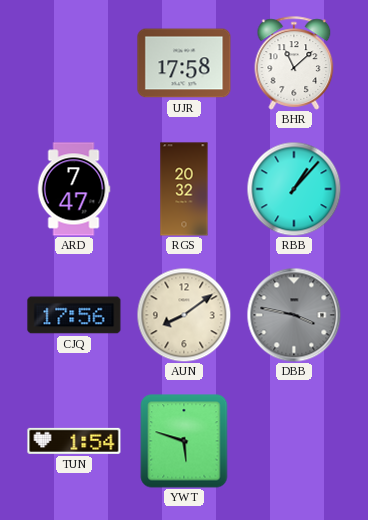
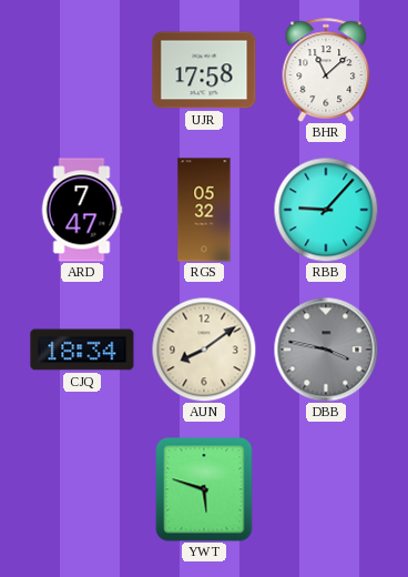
RGS: 20:32 -> 05:32 (204, 210)
RBB: 1:07 -> 9:07 (326, 210)
CJQ: 17:56 -> 18:34 (82, 350)
TUN: 1:54 -> none (74, 441)
